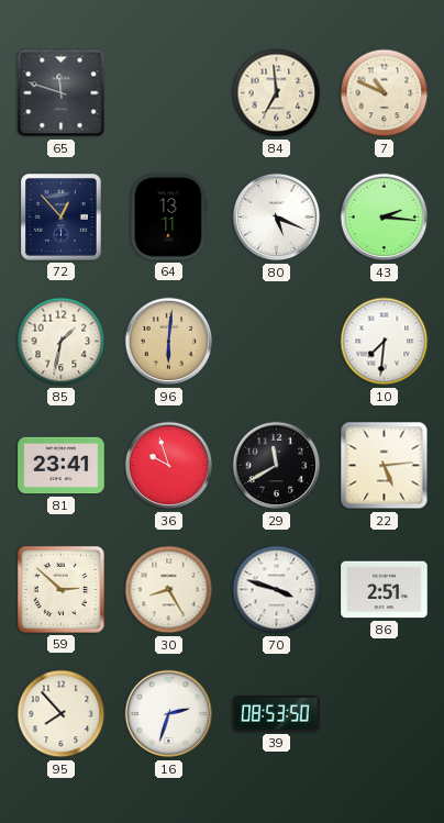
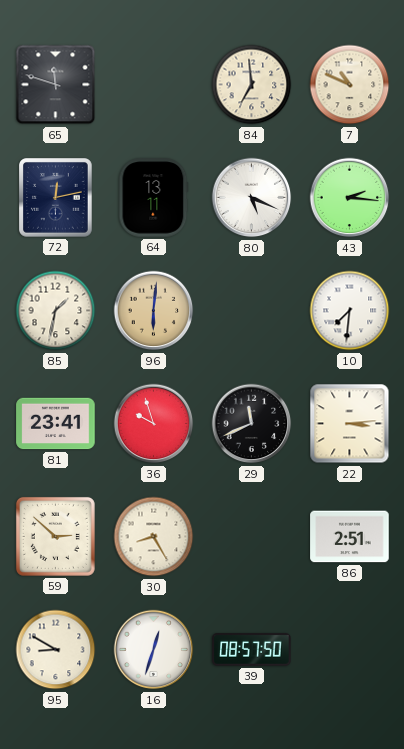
72: 12:53 -> 12:13 (56, 198)
29: 11:40 -> 11:41 (252, 424)
22: 5:14 -> 3:14 (350, 424)
70: 3:48 -> none (277, 590)
95: 7:53 -> 8:50 (56, 650)
16: 2:33 -> 12:33 (154, 650)
39: 08:53 -> 08:57 (252, 650)
